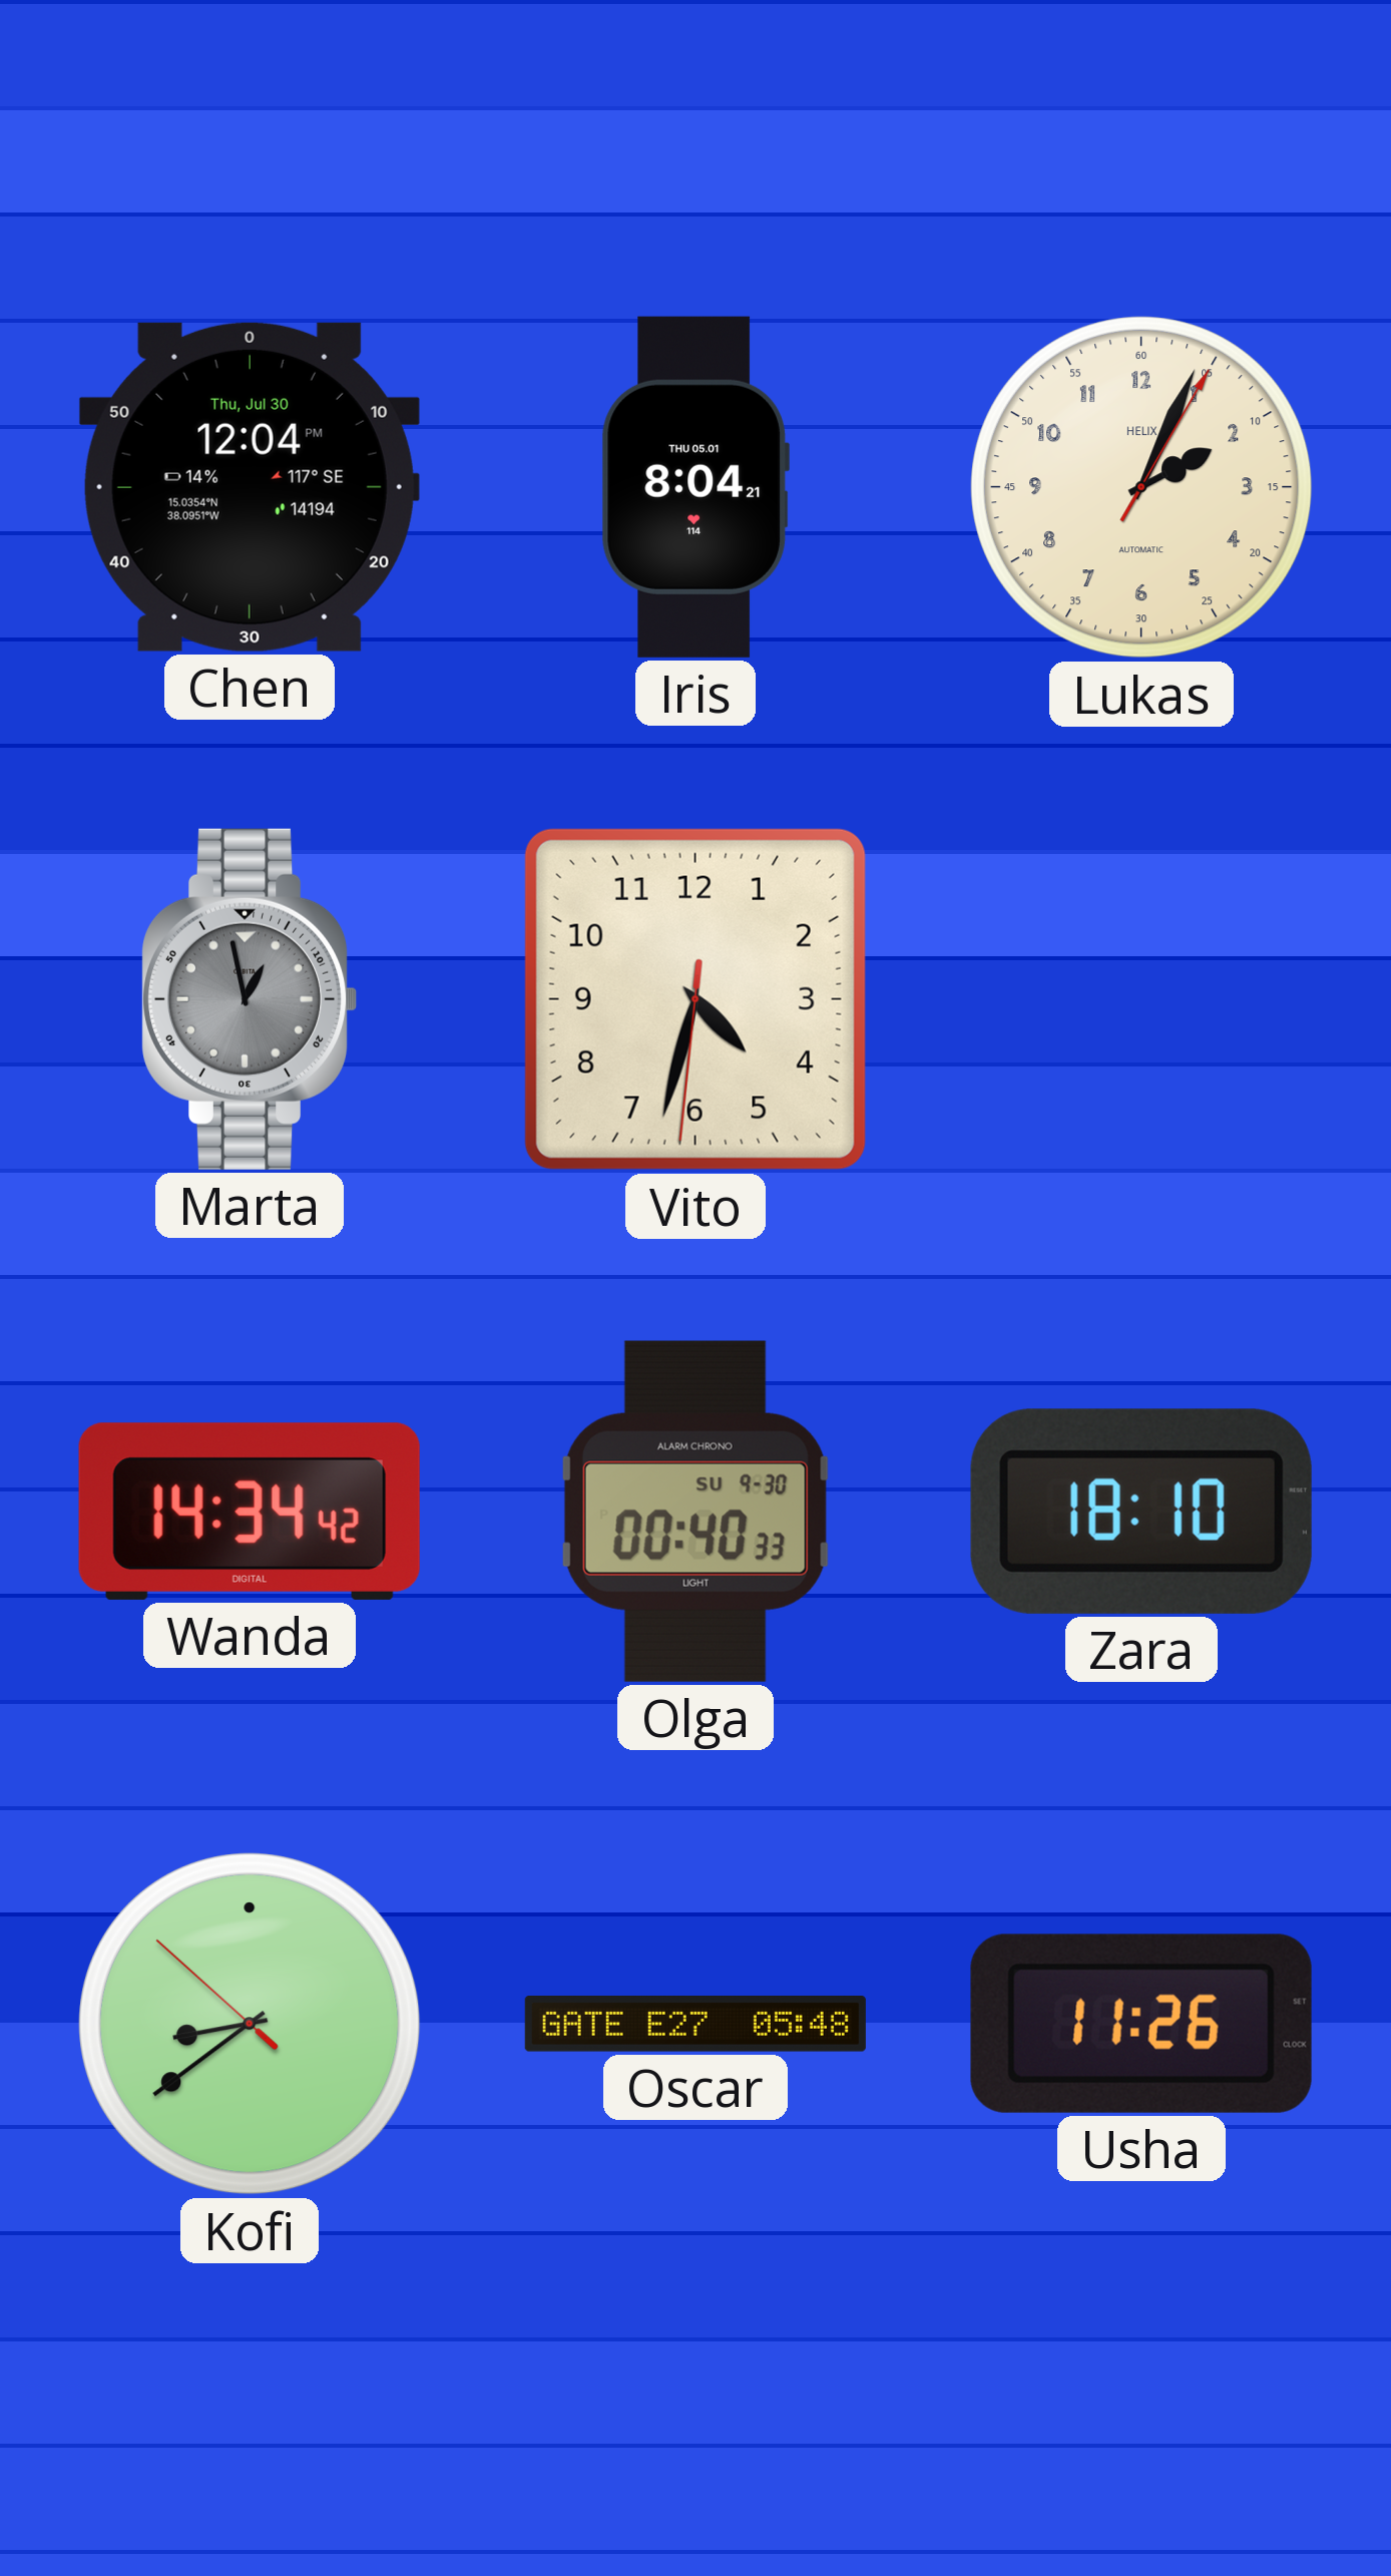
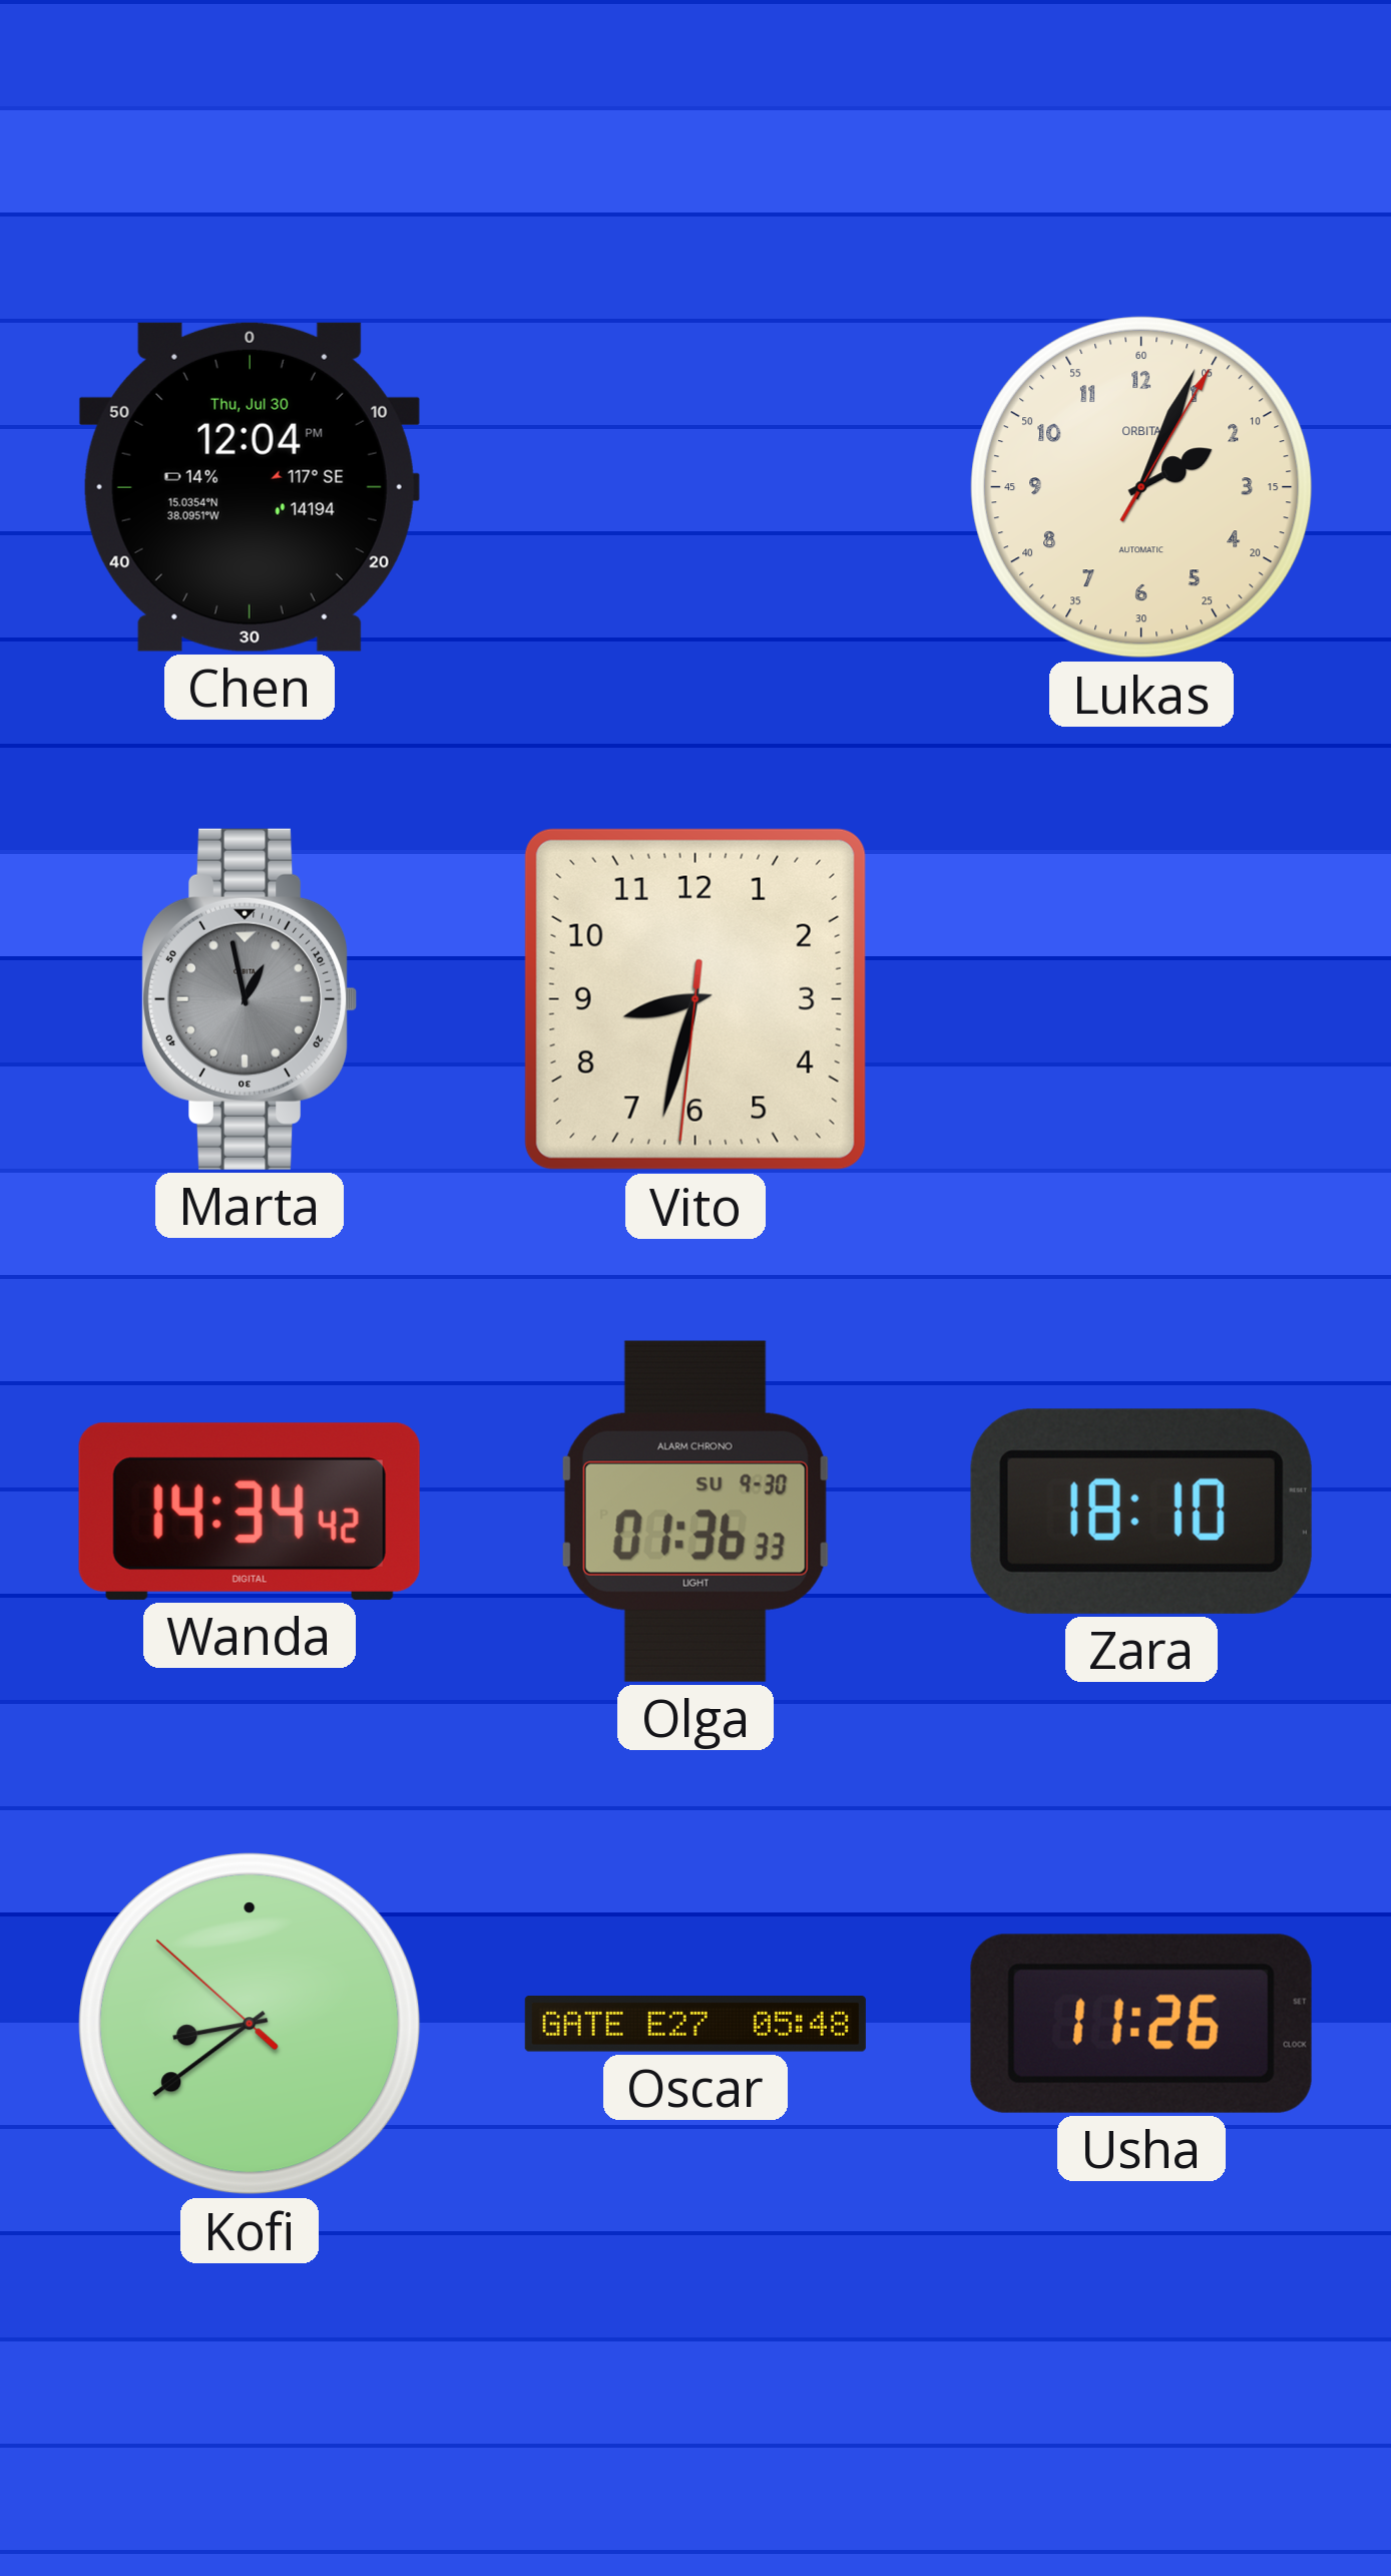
Iris: 8:04 -> none (696, 487)
Lukas brand: HELIX -> ORBITA (1141, 487)
Vito: 4:32 -> 8:32 (696, 999)
Olga: 00:40 -> 01:36 (696, 1512)
